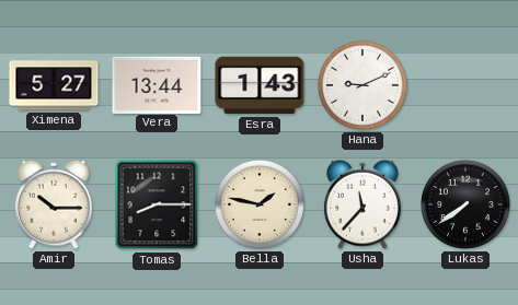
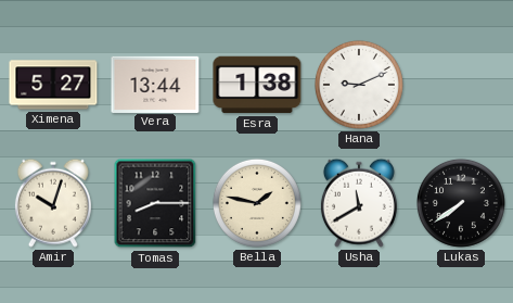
Esra: 1:43 -> 1:38 (257, 85)
Amir: 10:15 -> 10:03 (53, 203)
Usha: 11:37 -> 11:40 (359, 203)
